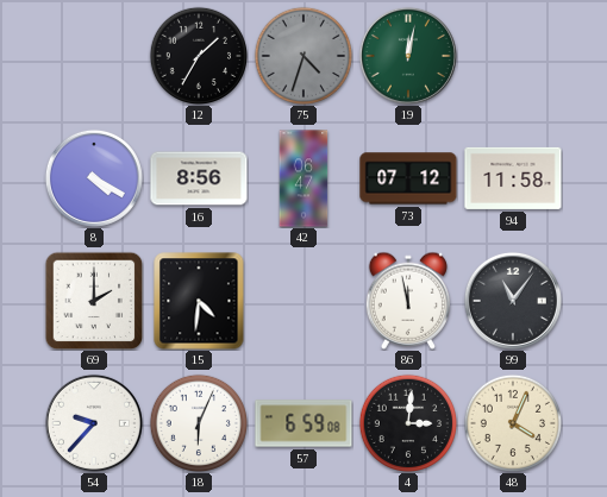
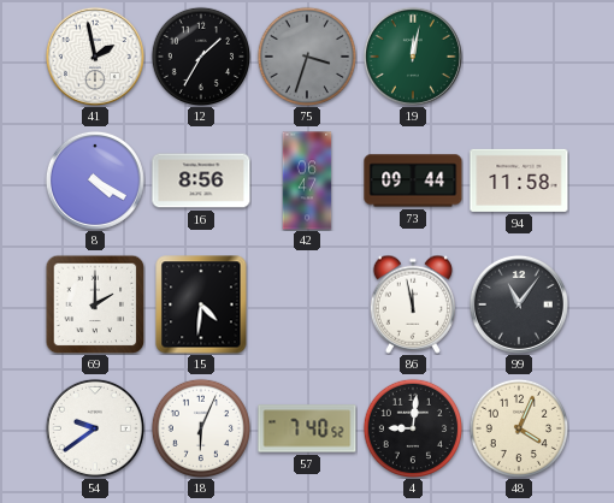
41: none -> 1:58 (95, 57)
75: 4:33 -> 3:33 (306, 55)
73: 07:12 -> 09:44 (413, 181)
54: 9:37 -> 9:39 (95, 428)
57: 6:59 -> 7:40 (307, 428)
4: 3:01 -> 9:01 (412, 427)
